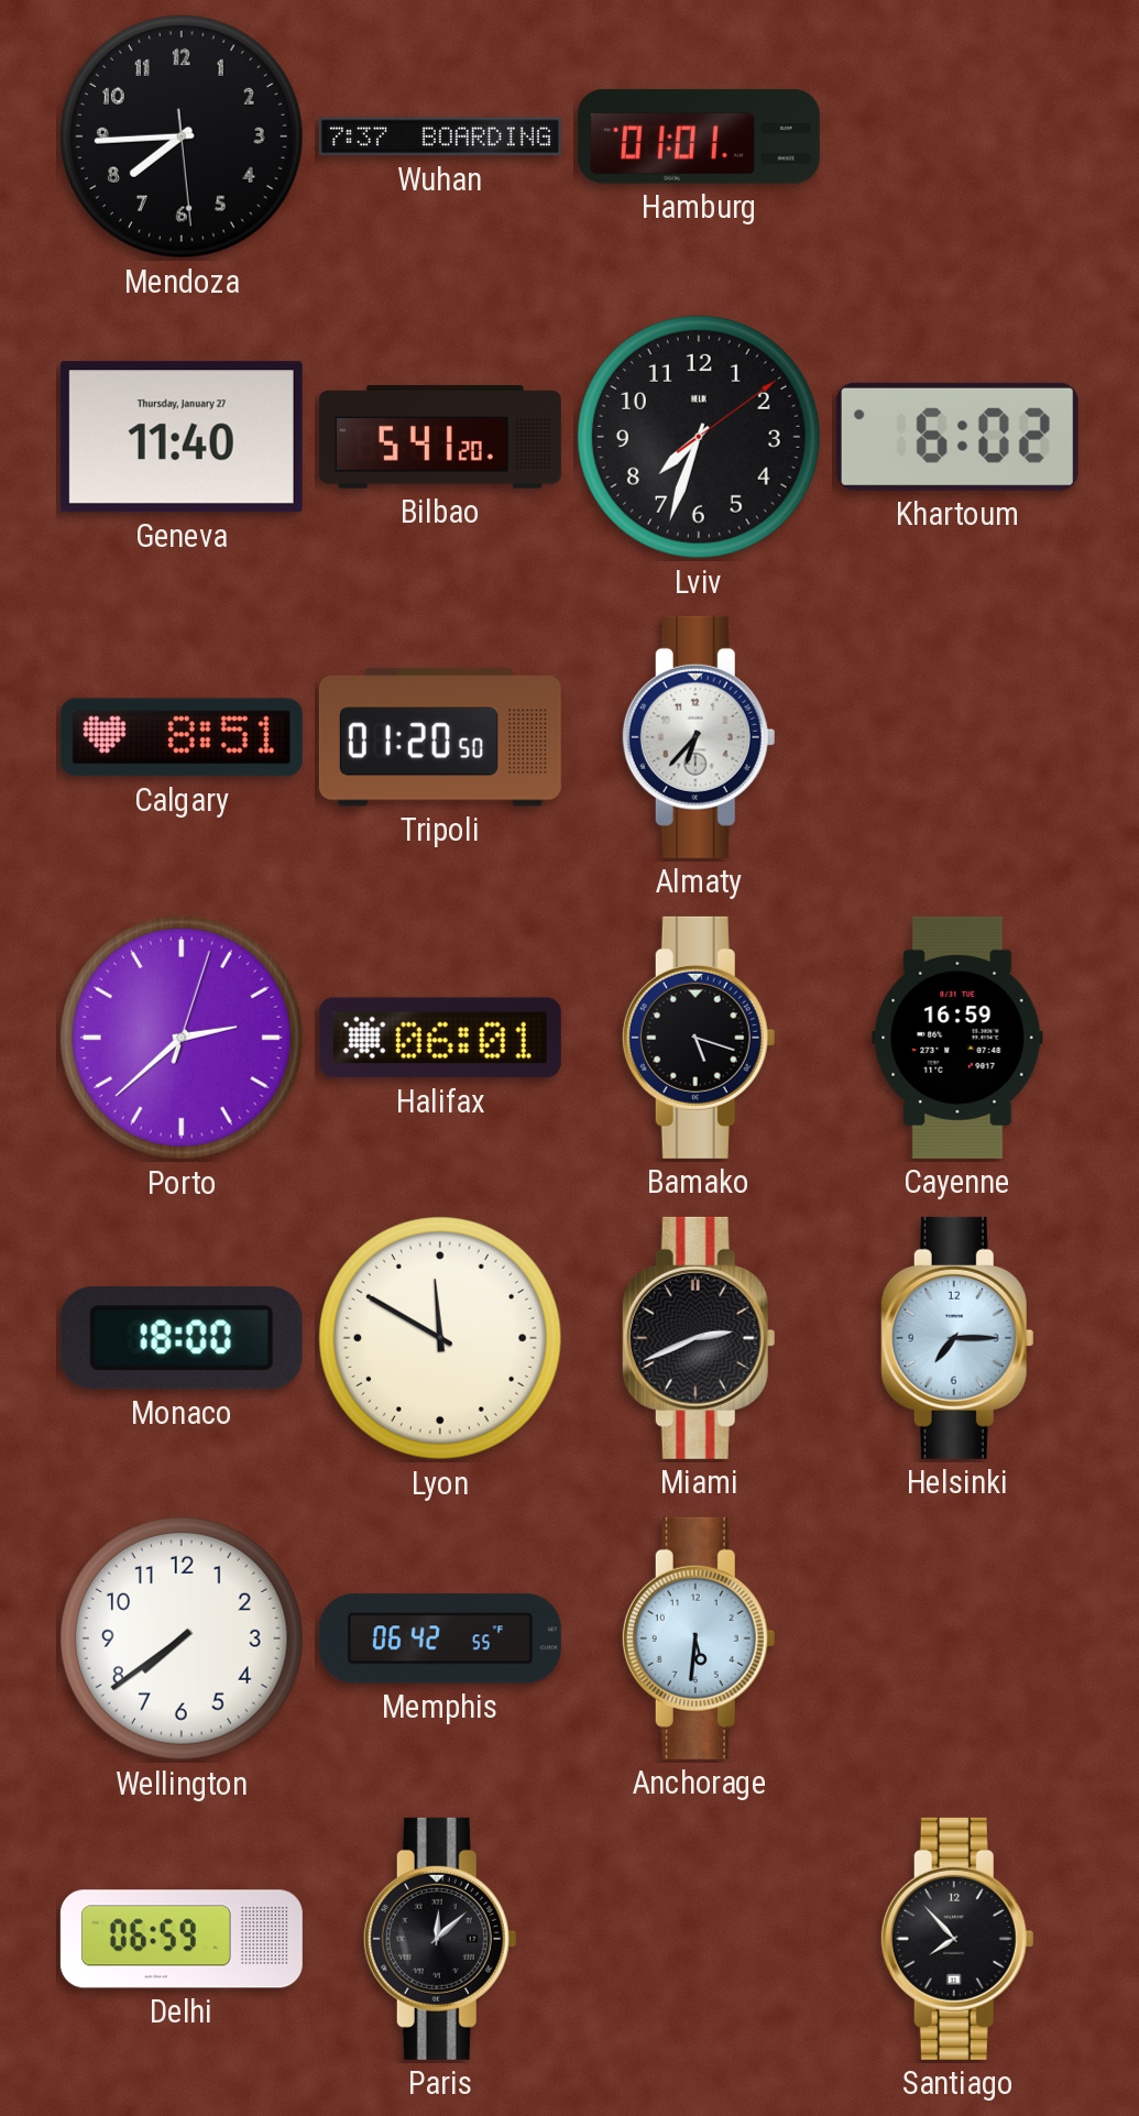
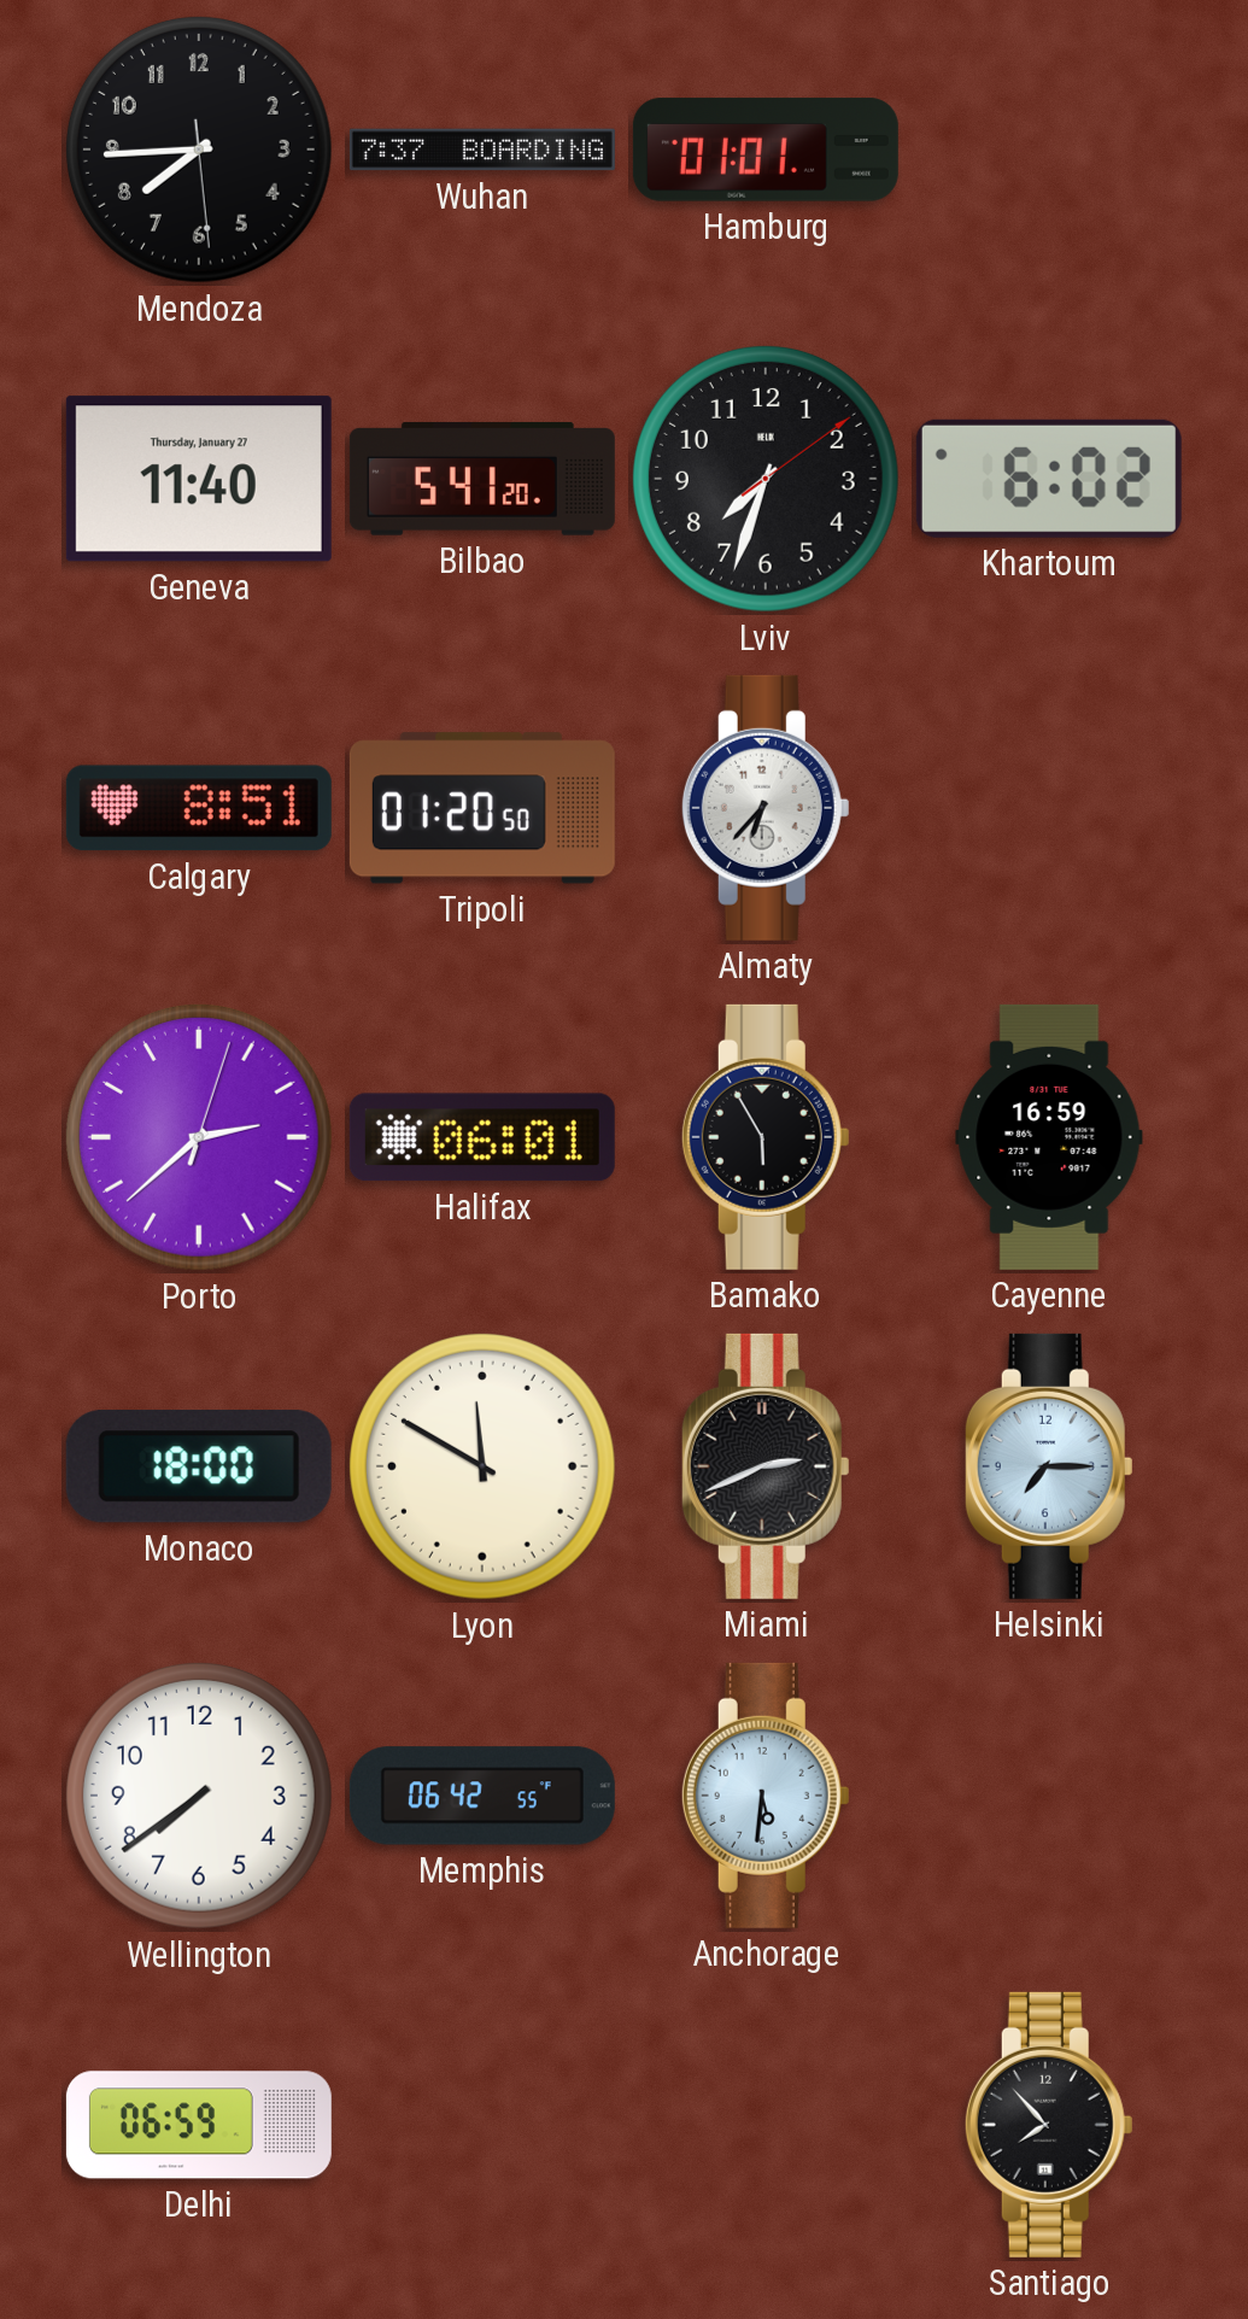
Bamako: 5:18 -> 5:55 (766, 1137)
Paris: 12:08 -> none (440, 1939)
